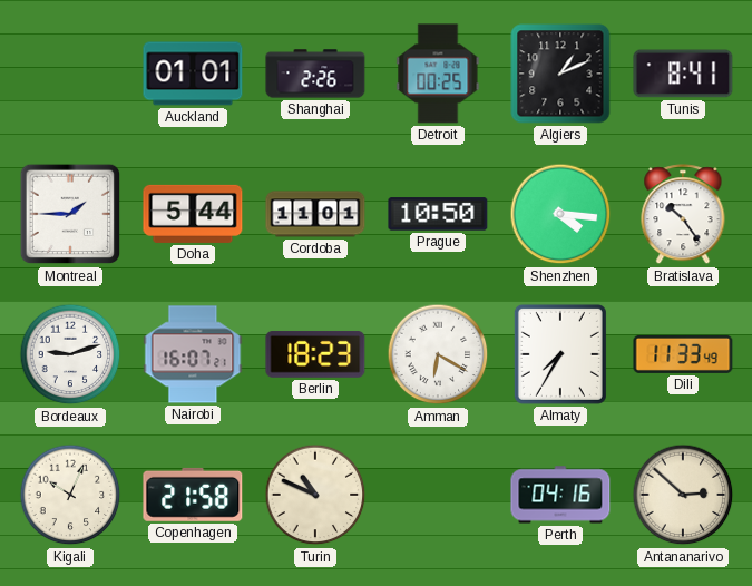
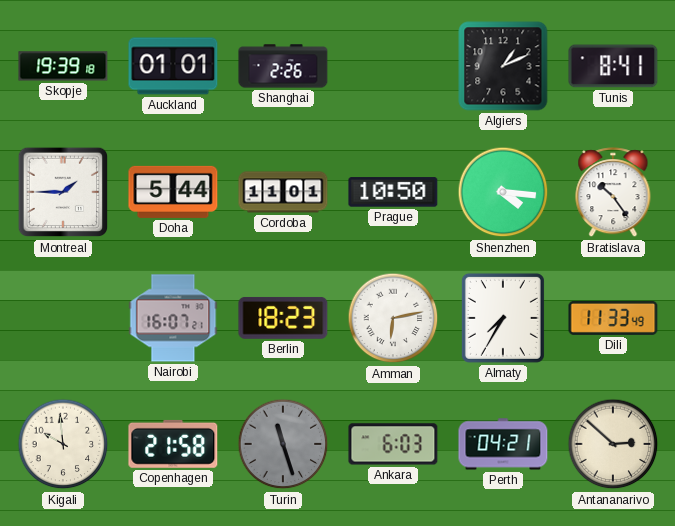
Skopje: none -> 19:39 (63, 66)
Detroit: 00:25 -> none (438, 74)
Bordeaux: 9:12 -> none (70, 354)
Amman: 6:20 -> 6:13 (393, 318)
Kigali: 10:04 -> 9:59 (63, 444)
Turin: 10:49 -> 11:27 (283, 444)
Turin dial: cream -> grey (283, 444)
Ankara: none -> 6:03 (393, 444)
Perth: 04:16 -> 04:21 (503, 444)
